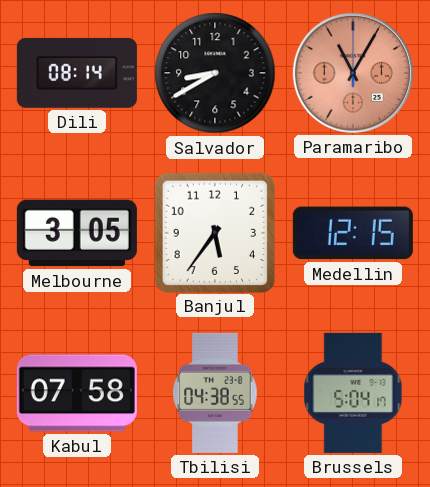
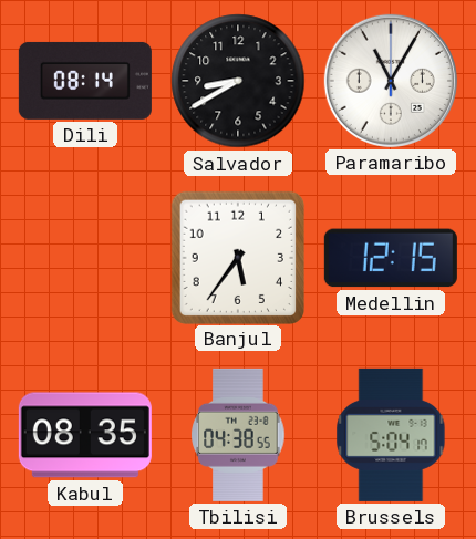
Paramaribo dial: salmon -> white (391, 81)
Melbourne: 3:05 -> none (77, 233)
Kabul: 07:58 -> 08:35 (85, 435)
